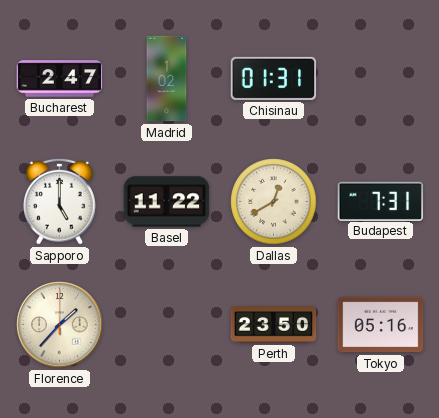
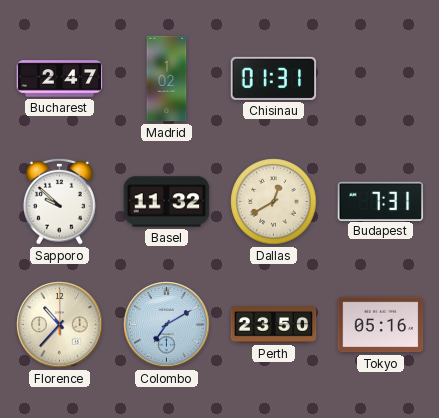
Sapporo: 5:00 -> 9:52 (60, 201)
Basel: 11:22 -> 11:32 (167, 202)
Florence: 1:37 -> 10:37 (60, 325)
Colombo: none -> 7:10 (167, 325)
